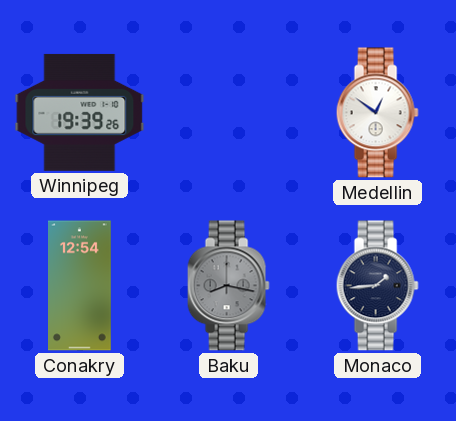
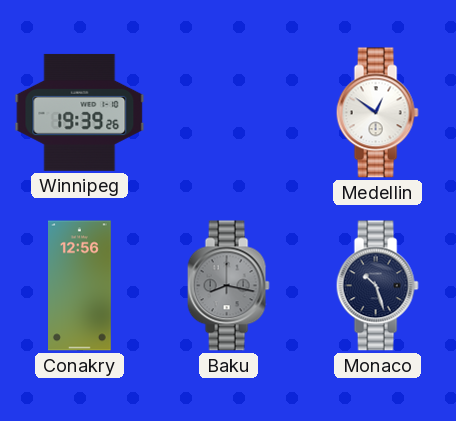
Conakry: 12:54 -> 12:56 (80, 286)
Monaco: 1:44 -> 10:27 (377, 286)
